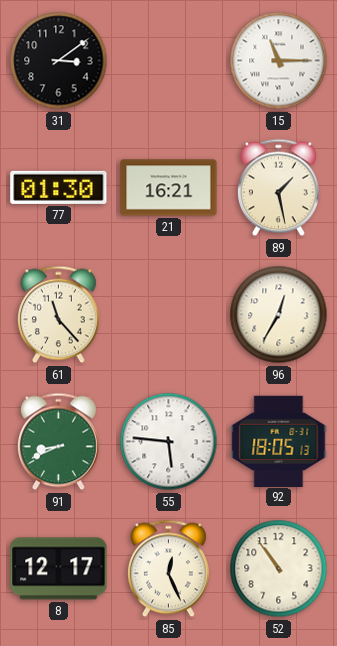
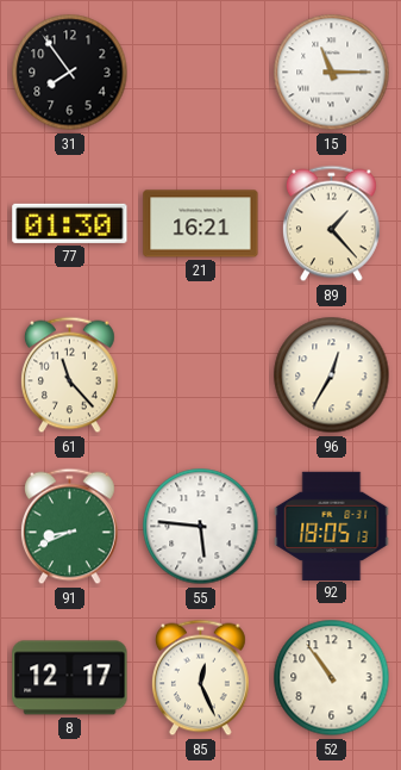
31: 3:09 -> 7:54 (70, 73)
89: 1:28 -> 1:23 (331, 224)
